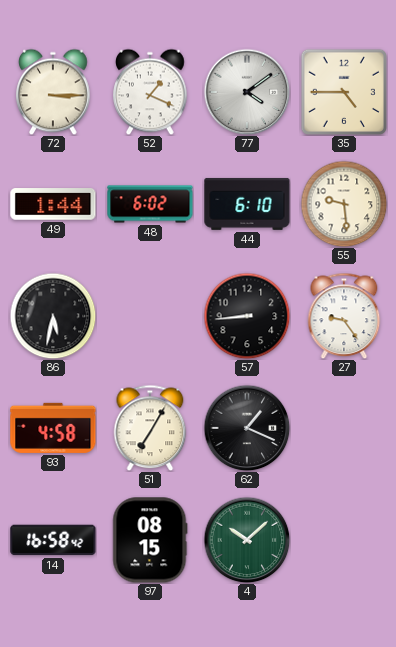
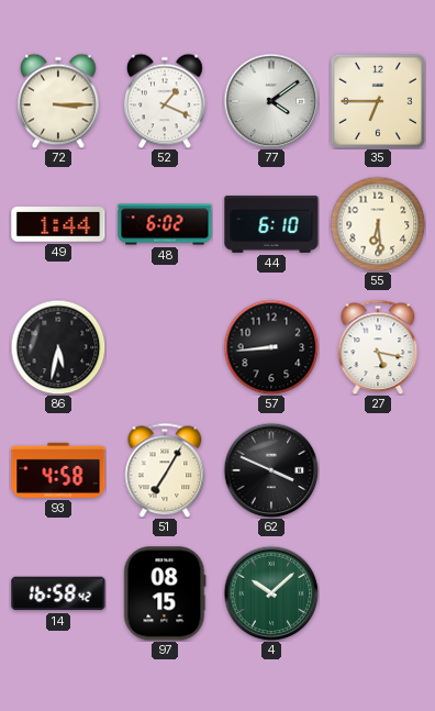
35: 4:45 -> 6:45 (378, 101)
55: 9:29 -> 6:29 (378, 224)
27: 9:24 -> 5:17 (378, 347)
62: 1:19 -> 3:49 (271, 470)
